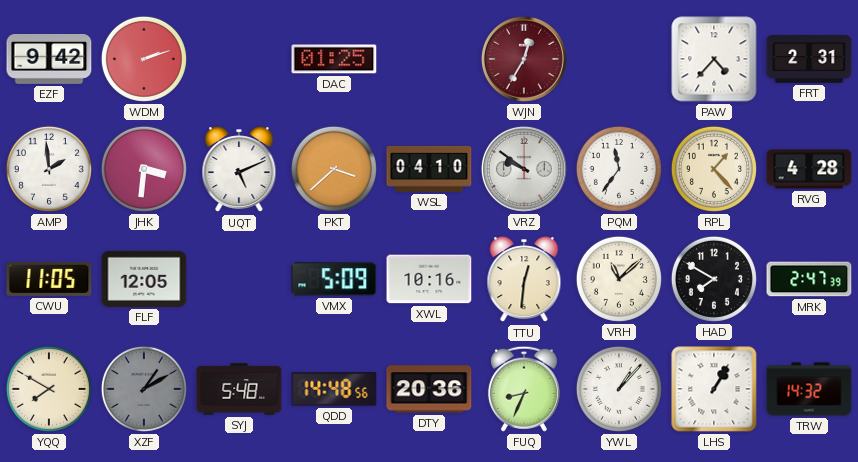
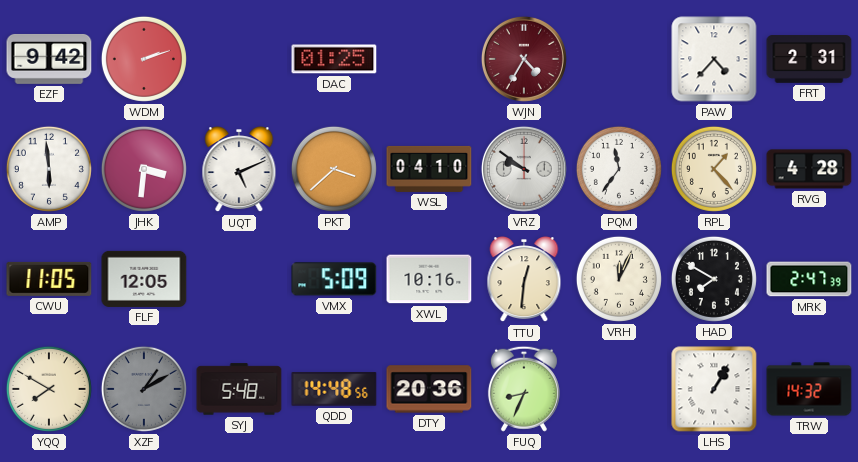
WJN: 12:35 -> 4:35 (524, 59)
AMP: 1:59 -> 5:59 (49, 169)
VRH: 11:08 -> 12:04 (619, 279)
YWL: 1:07 -> none (619, 389)
